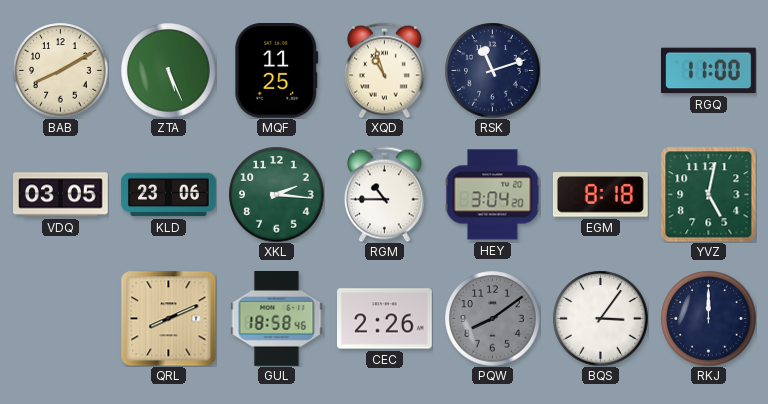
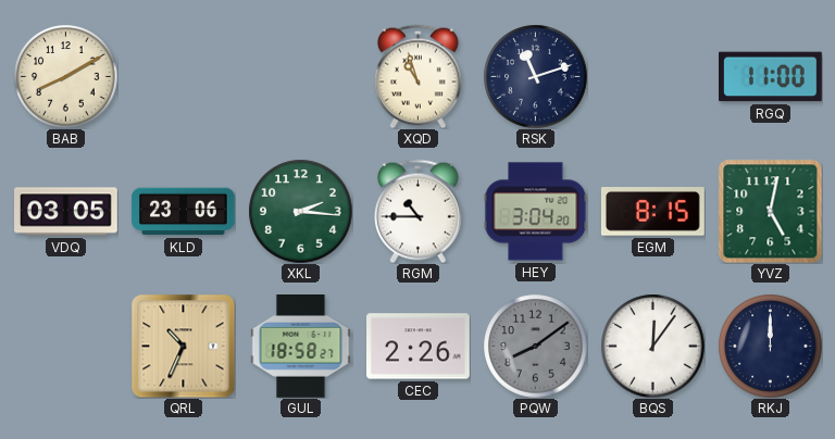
ZTA: 5:26 -> none (168, 70)
MQF: 11:25 -> none (277, 71)
EGM: 8:18 -> 8:15 (652, 212)
QRL: 8:11 -> 10:34 (183, 346)
GUL: 18:58:46 -> 18:58:27 (301, 347)
BQS: 3:06 -> 12:06 (652, 346)
